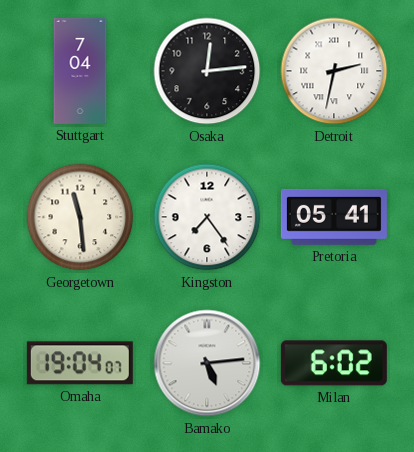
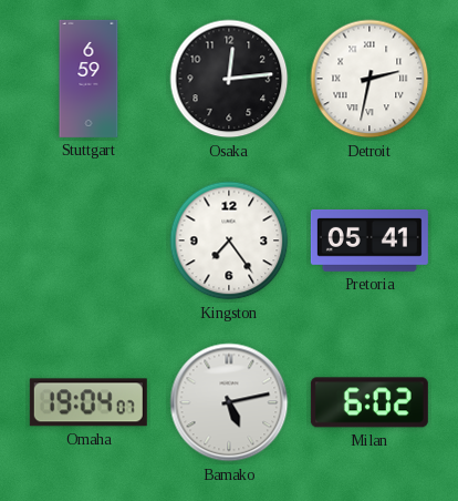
Stuttgart: 7:04 -> 6:59 (89, 79)
Georgetown: 11:29 -> none (80, 217)
Bamako: 5:14 -> 5:13 (229, 402)
